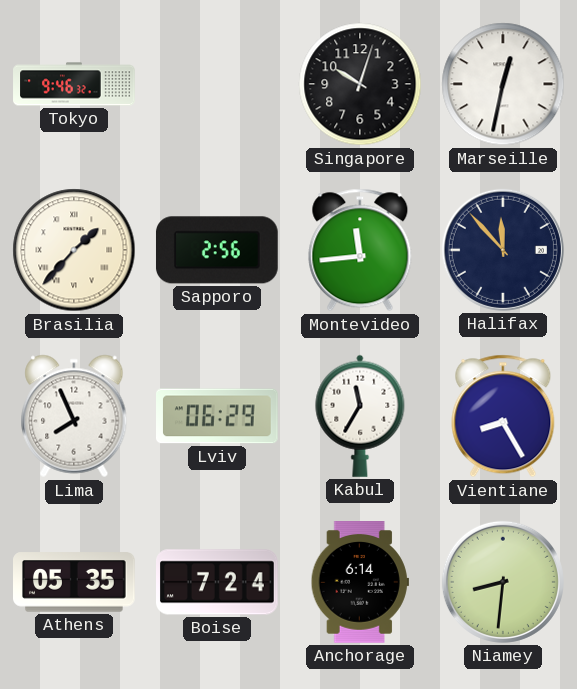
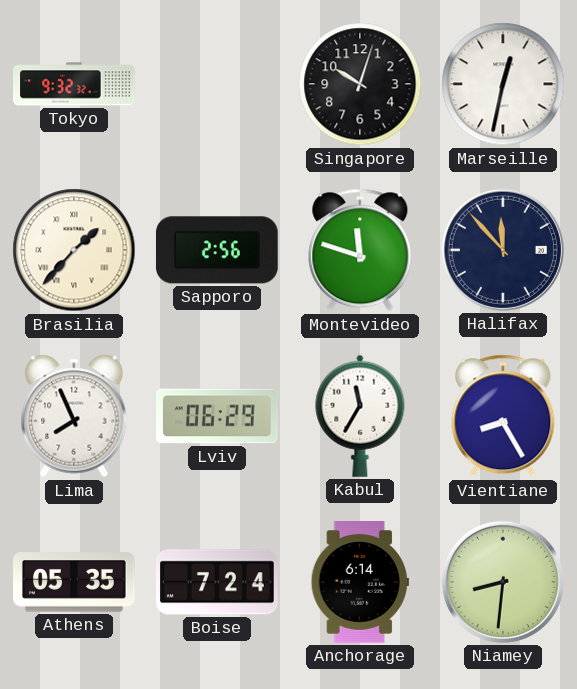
Tokyo: 9:46 -> 9:32 (74, 84)
Montevideo: 11:44 -> 11:48 (360, 250)
